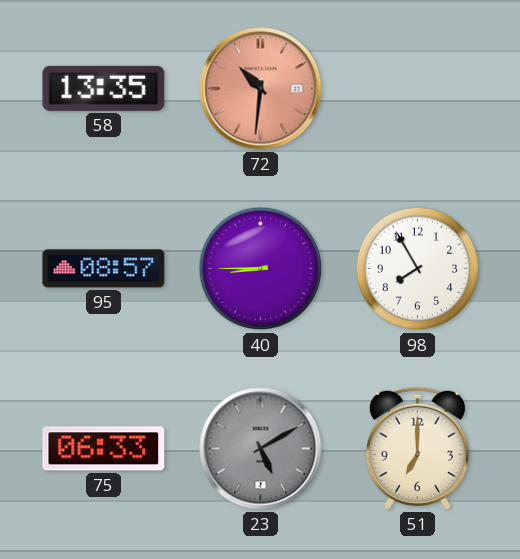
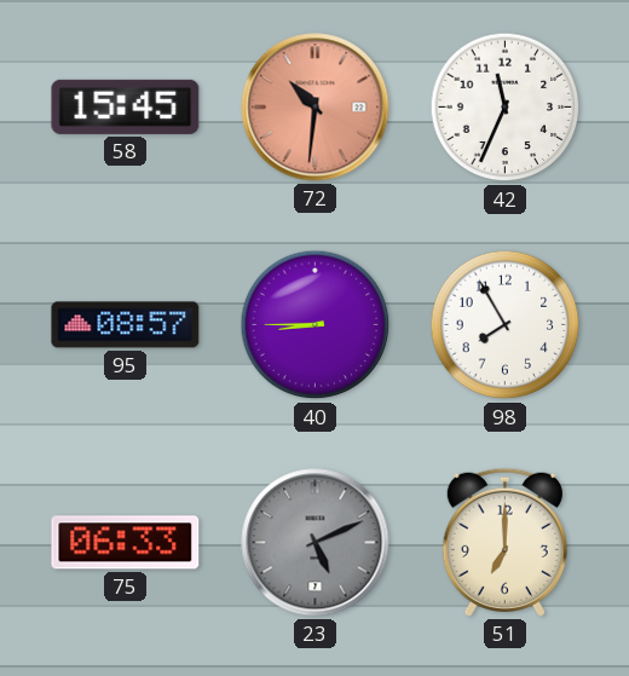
58: 13:35 -> 15:45 (126, 106)
42: none -> 11:34 (506, 108)
23: 5:10 -> 5:11 (316, 543)
